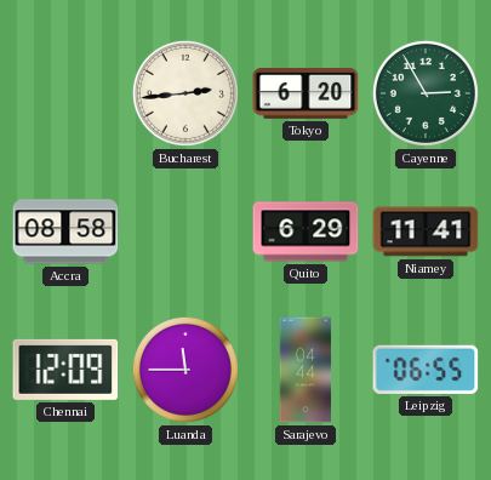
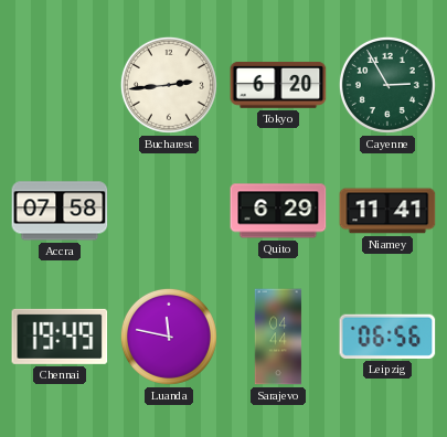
Accra: 08:58 -> 07:58 (60, 211)
Chennai: 12:09 -> 19:49 (60, 337)
Luanda: 11:45 -> 11:47 (169, 337)
Leipzig: 06:55 -> 06:56 (387, 337)
